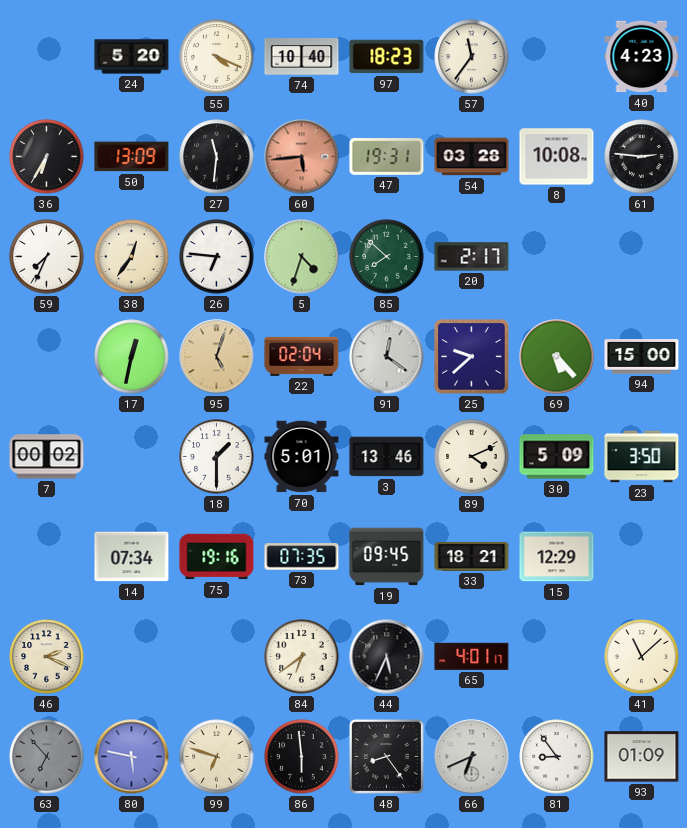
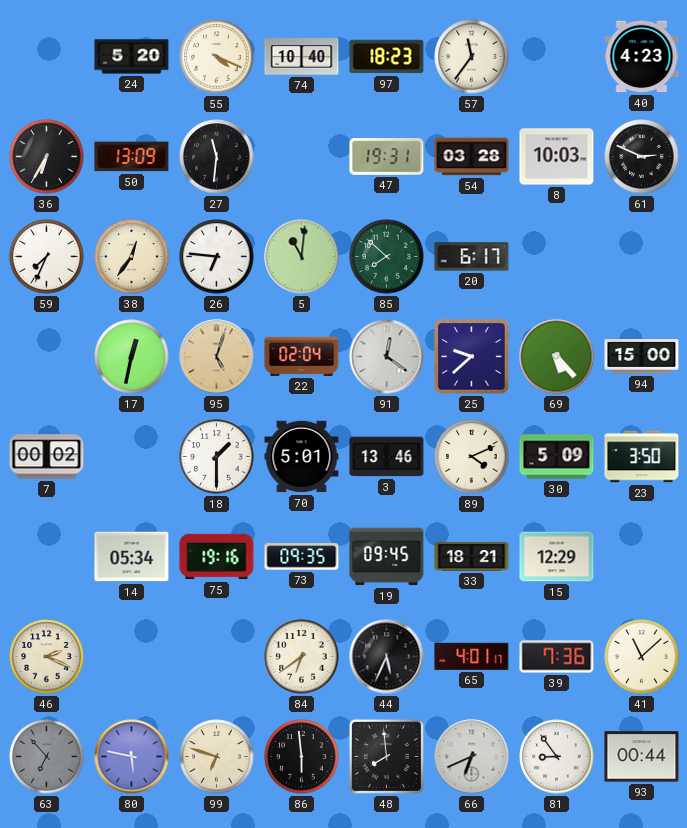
60: 5:44 -> none (302, 157)
8: 10:08 -> 10:03 (557, 157)
61: 2:46 -> 2:49 (642, 157)
5: 4:33 -> 11:01 (302, 257)
20: 2:17 -> 6:17 (472, 257)
14: 07:34 -> 05:34 (132, 557)
73: 07:35 -> 09:35 (302, 557)
39: none -> 7:36 (557, 657)
48: 8:24 -> 7:59 (386, 756)
93: 01:09 -> 00:44 (642, 757)
